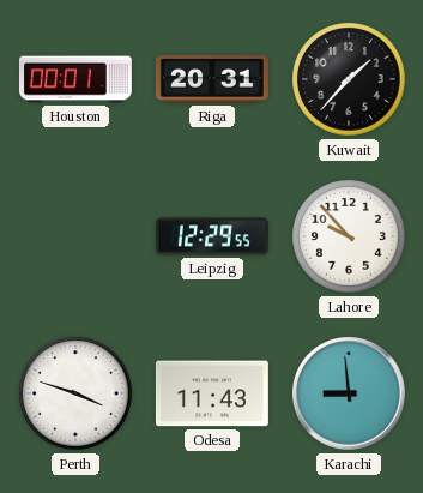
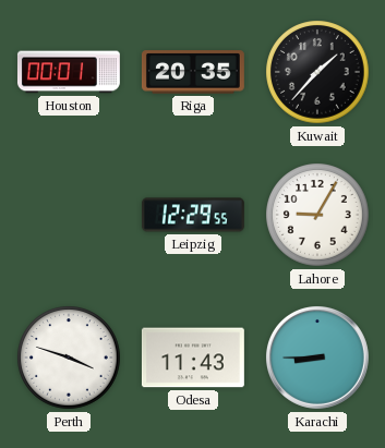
Riga: 20:31 -> 20:35 (193, 72)
Lahore: 9:53 -> 9:05 (317, 215)
Karachi: 8:59 -> 8:45 (317, 358)
